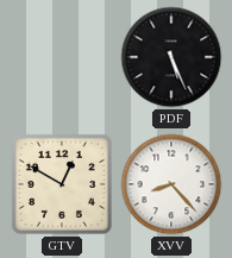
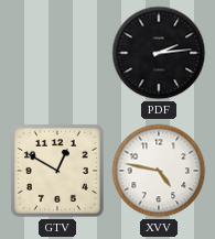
PDF: 5:26 -> 2:14 (159, 53)
XVV: 8:23 -> 4:47 (159, 171)
